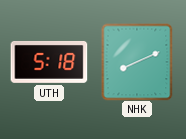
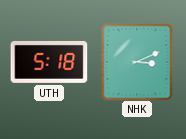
NHK: 8:11 -> 3:11 (137, 62)
